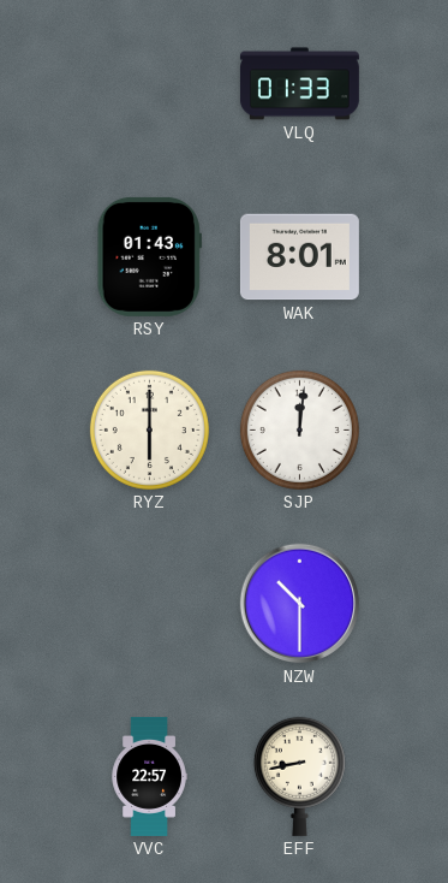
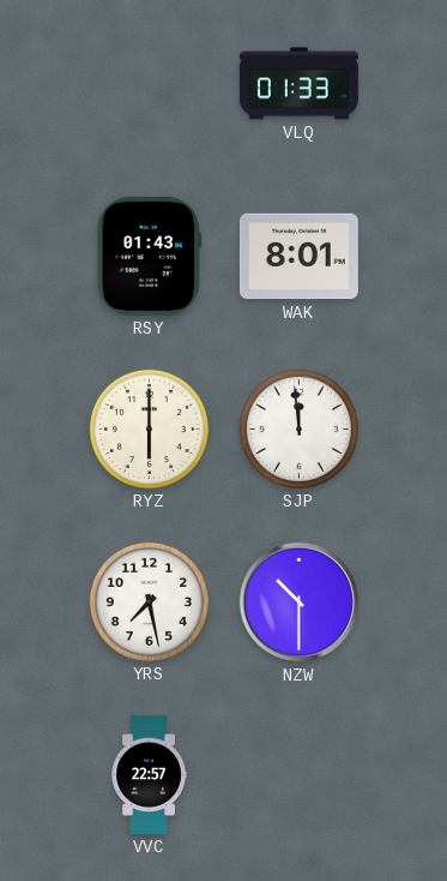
SJP: 12:01 -> 11:59 (298, 428)
YRS: none -> 7:28 (149, 601)
EFF: 8:43 -> none (299, 776)
